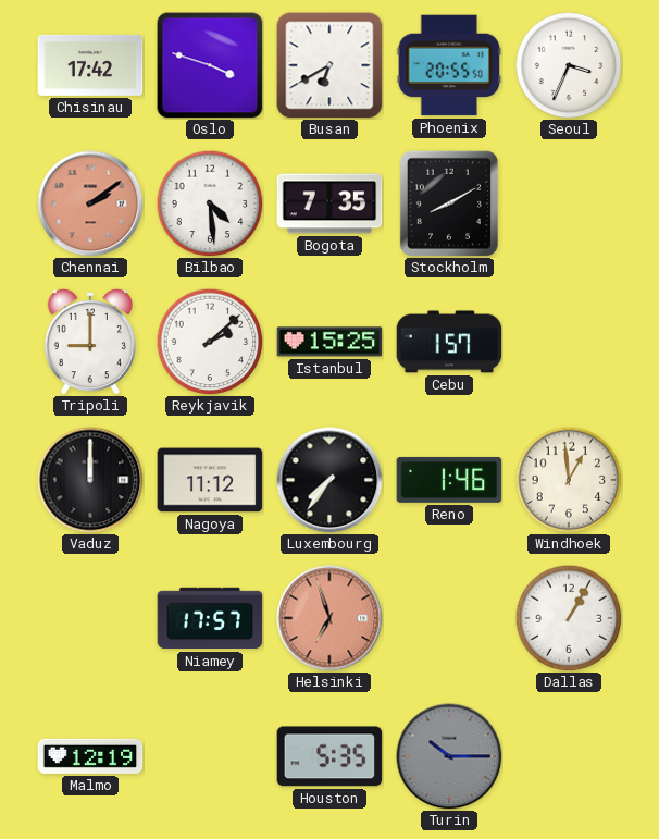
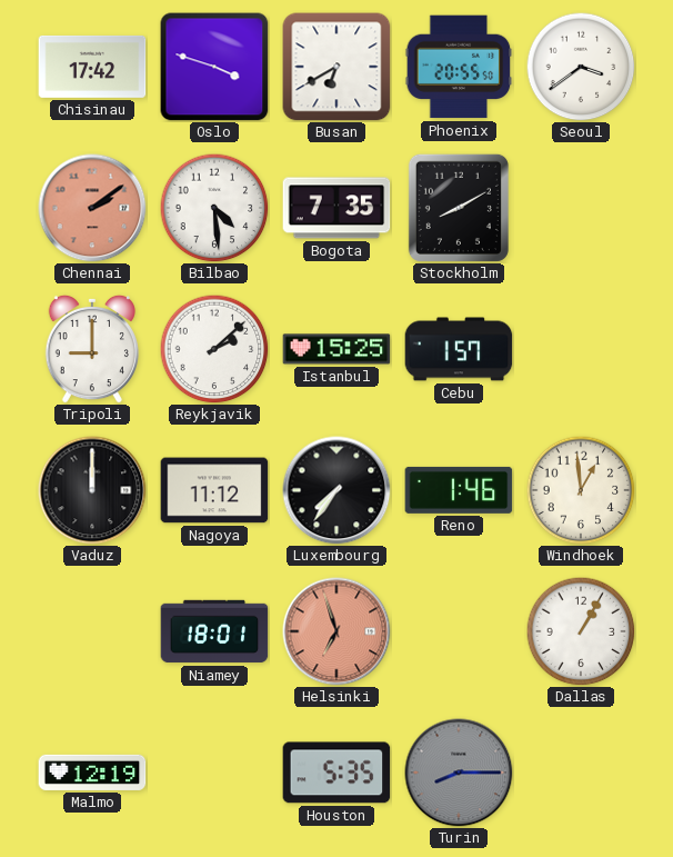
Seoul: 3:34 -> 3:39 (581, 67)
Niamey: 17:57 -> 18:01 (214, 631)
Turin: 10:15 -> 8:15 (459, 773)
